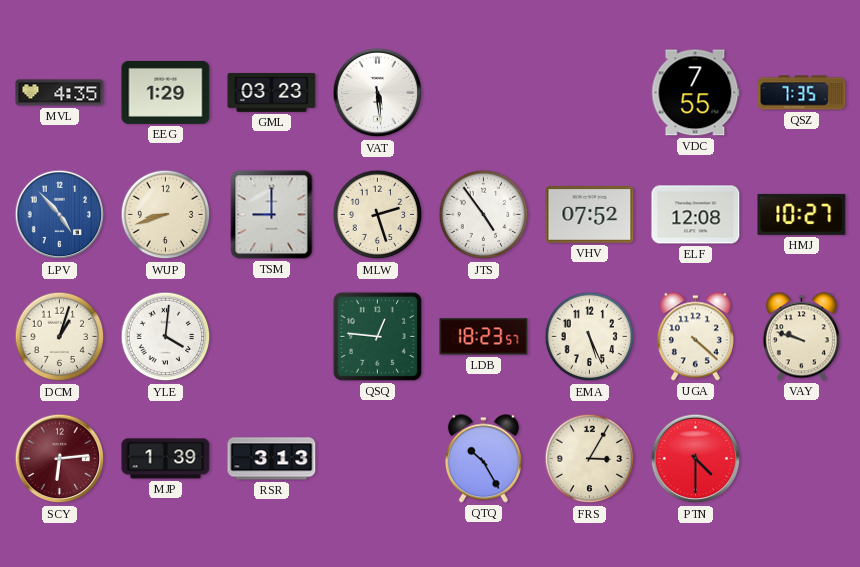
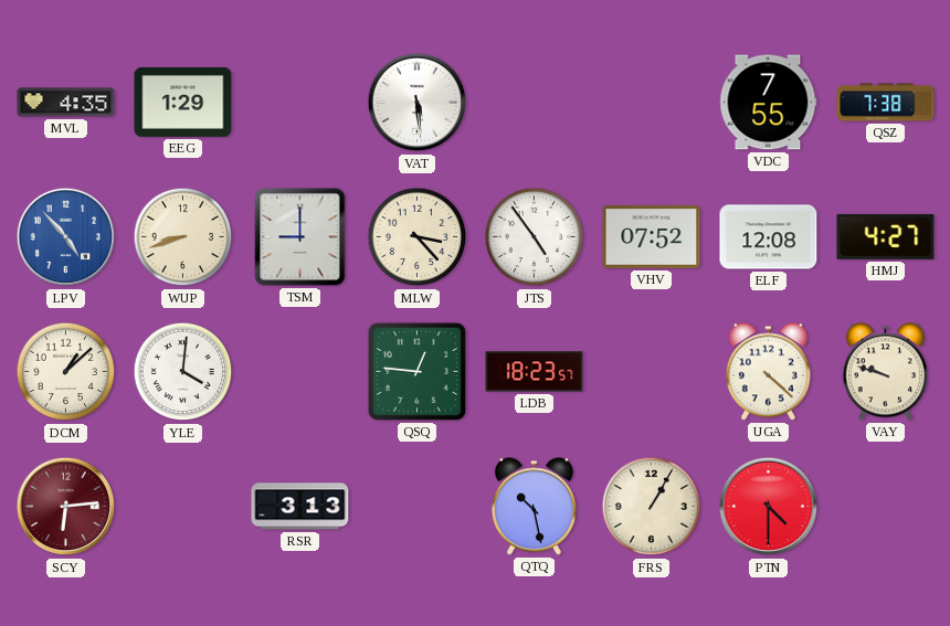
GML: 03:23 -> none (272, 92)
QSZ: 7:35 -> 7:38 (886, 103)
MLW: 2:27 -> 3:23 (418, 237)
HMJ: 10:27 -> 4:27 (886, 236)
DCM: 1:03 -> 1:08 (66, 372)
EMA: 5:26 -> none (590, 337)
MJP: 1:39 -> none (166, 459)
QTQ: 10:25 -> 10:28 (534, 507)
FRS: 3:05 -> 1:05 (652, 507)
